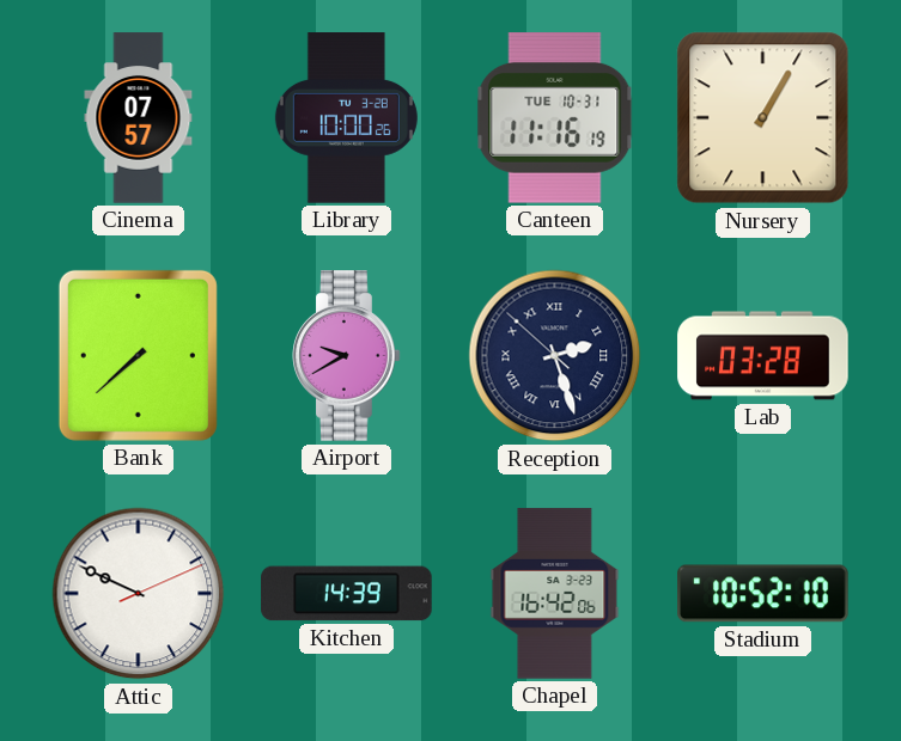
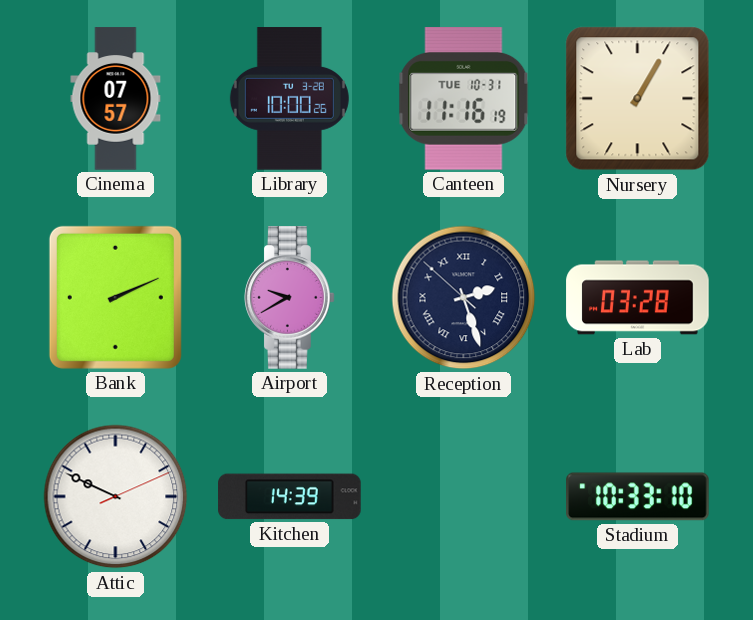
Bank: 7:38 -> 2:11 (115, 297)
Chapel: 16:42 -> none (555, 594)
Stadium: 10:52 -> 10:33 (638, 497)
